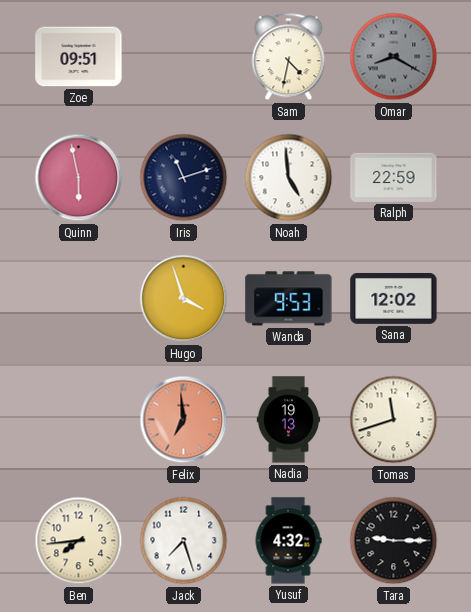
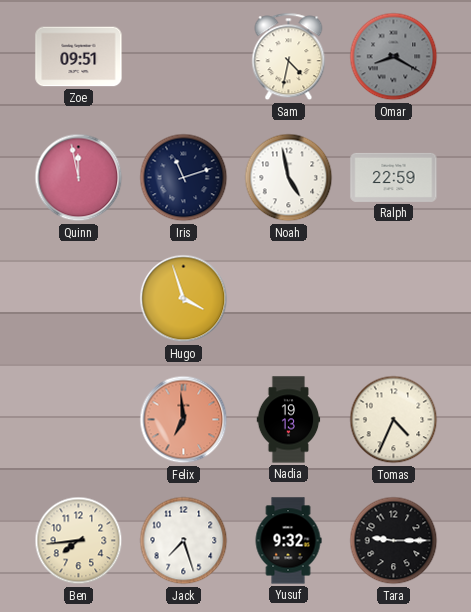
Quinn: 5:58 -> 11:58 (79, 178)
Noah: 4:59 -> 4:58 (289, 178)
Wanda: 9:53 -> none (289, 299)
Sana: 12:02 -> none (394, 298)
Tomas: 11:42 -> 4:34 (394, 420)
Yusuf: 4:32 -> 9:32 (288, 541)
